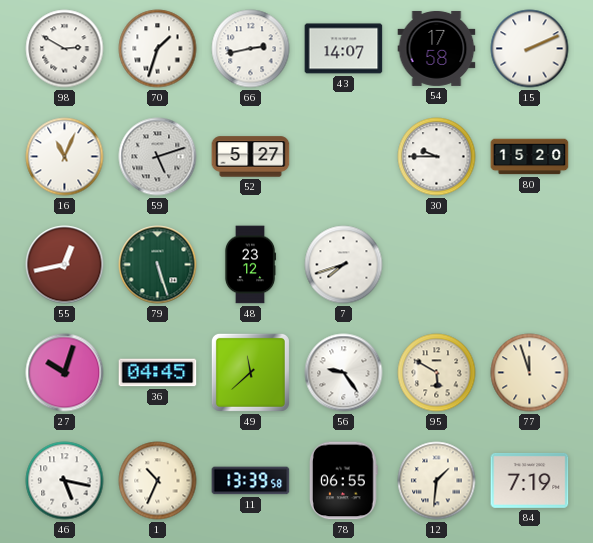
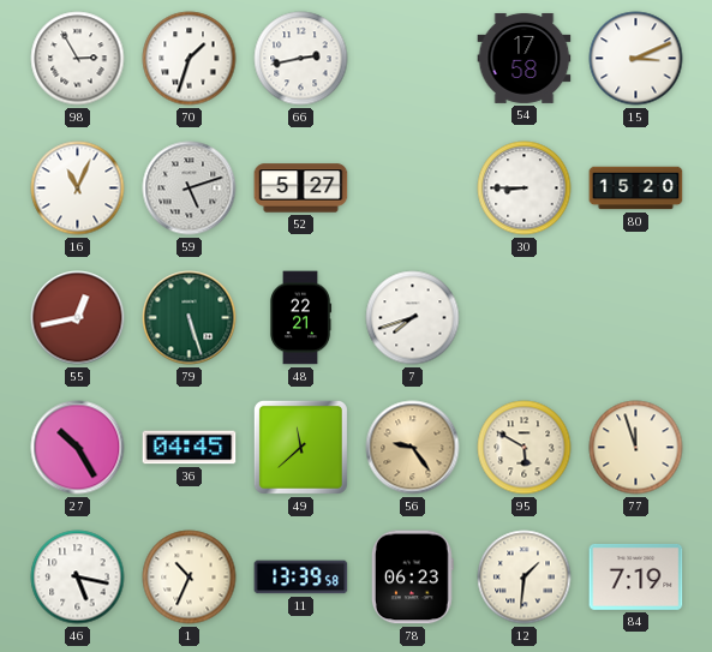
98: 2:50 -> 2:55 (78, 59)
43: 14:07 -> none (344, 49)
15: 2:11 -> 3:11 (636, 59)
30: 9:45 -> 8:45 (525, 189)
48: 23:12 -> 22:21 (300, 318)
27: 10:03 -> 10:25 (78, 448)
56 dial: white -> champagne (413, 448)
78: 06:55 -> 06:23 (412, 578)
